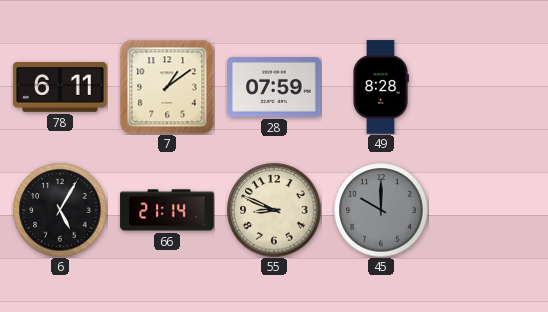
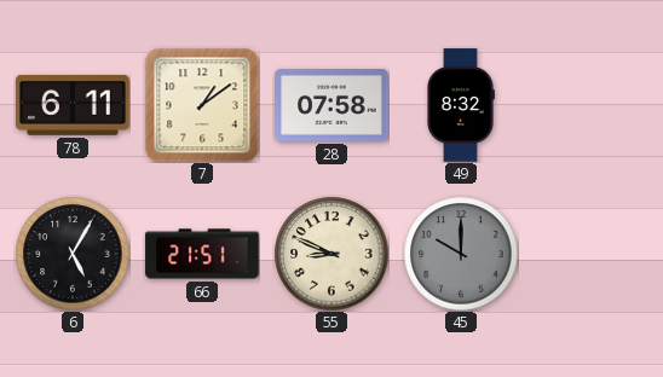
28: 07:59 -> 07:58 (331, 105)
49: 8:28 -> 8:32 (461, 105)
66: 21:14 -> 21:51 (202, 254)
